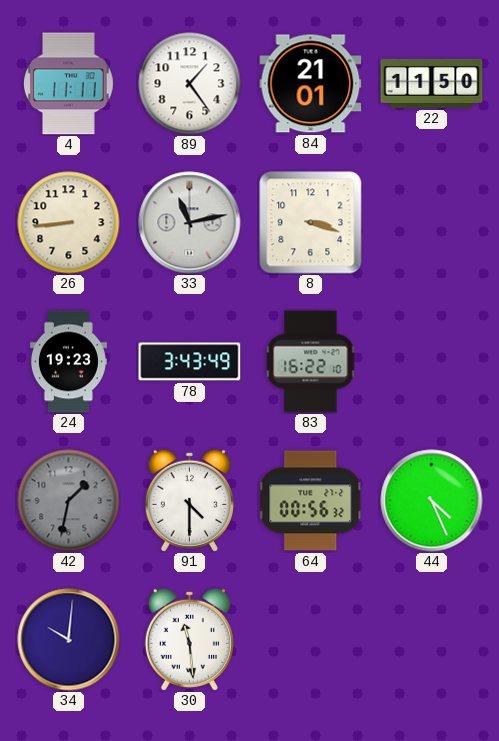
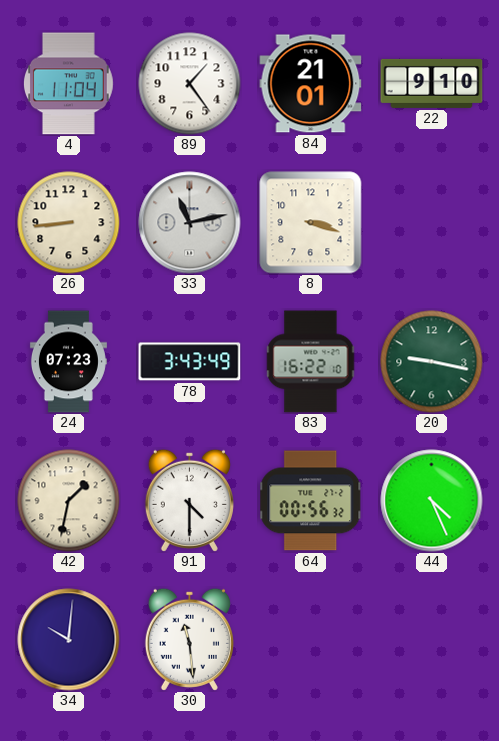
4: 11:11 -> 11:04 (69, 84)
22: 11:50 -> 9:10 (432, 83)
24: 19:23 -> 07:23 (68, 362)
20: none -> 9:17 (432, 362)
42 dial: grey -> cream (69, 501)
